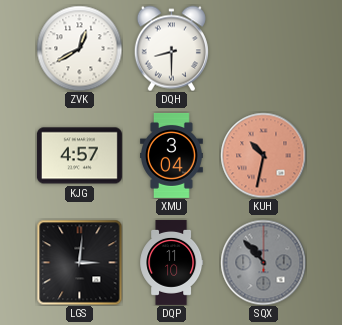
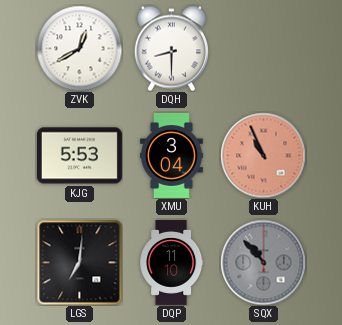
KJG: 4:57 -> 5:53 (79, 156)
KUH: 10:32 -> 10:56 (263, 155)
LGS: 3:01 -> 7:01 (79, 262)
